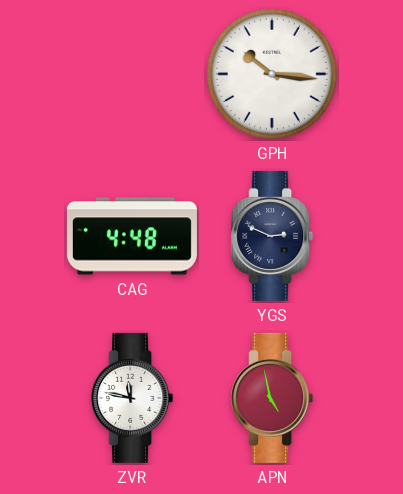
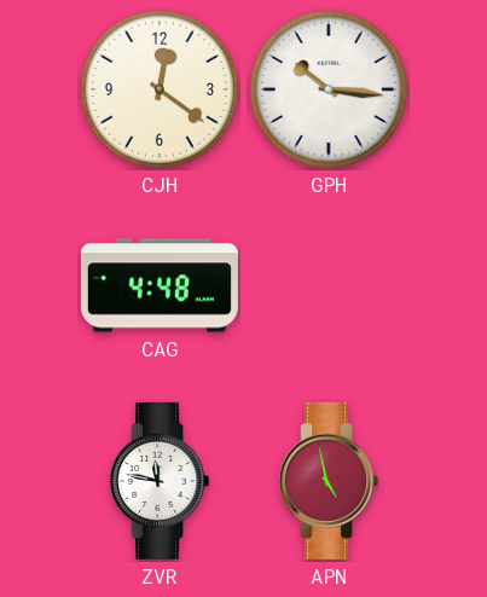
CJH: none -> 12:21 (160, 89)
YGS: 2:49 -> none (272, 236)
